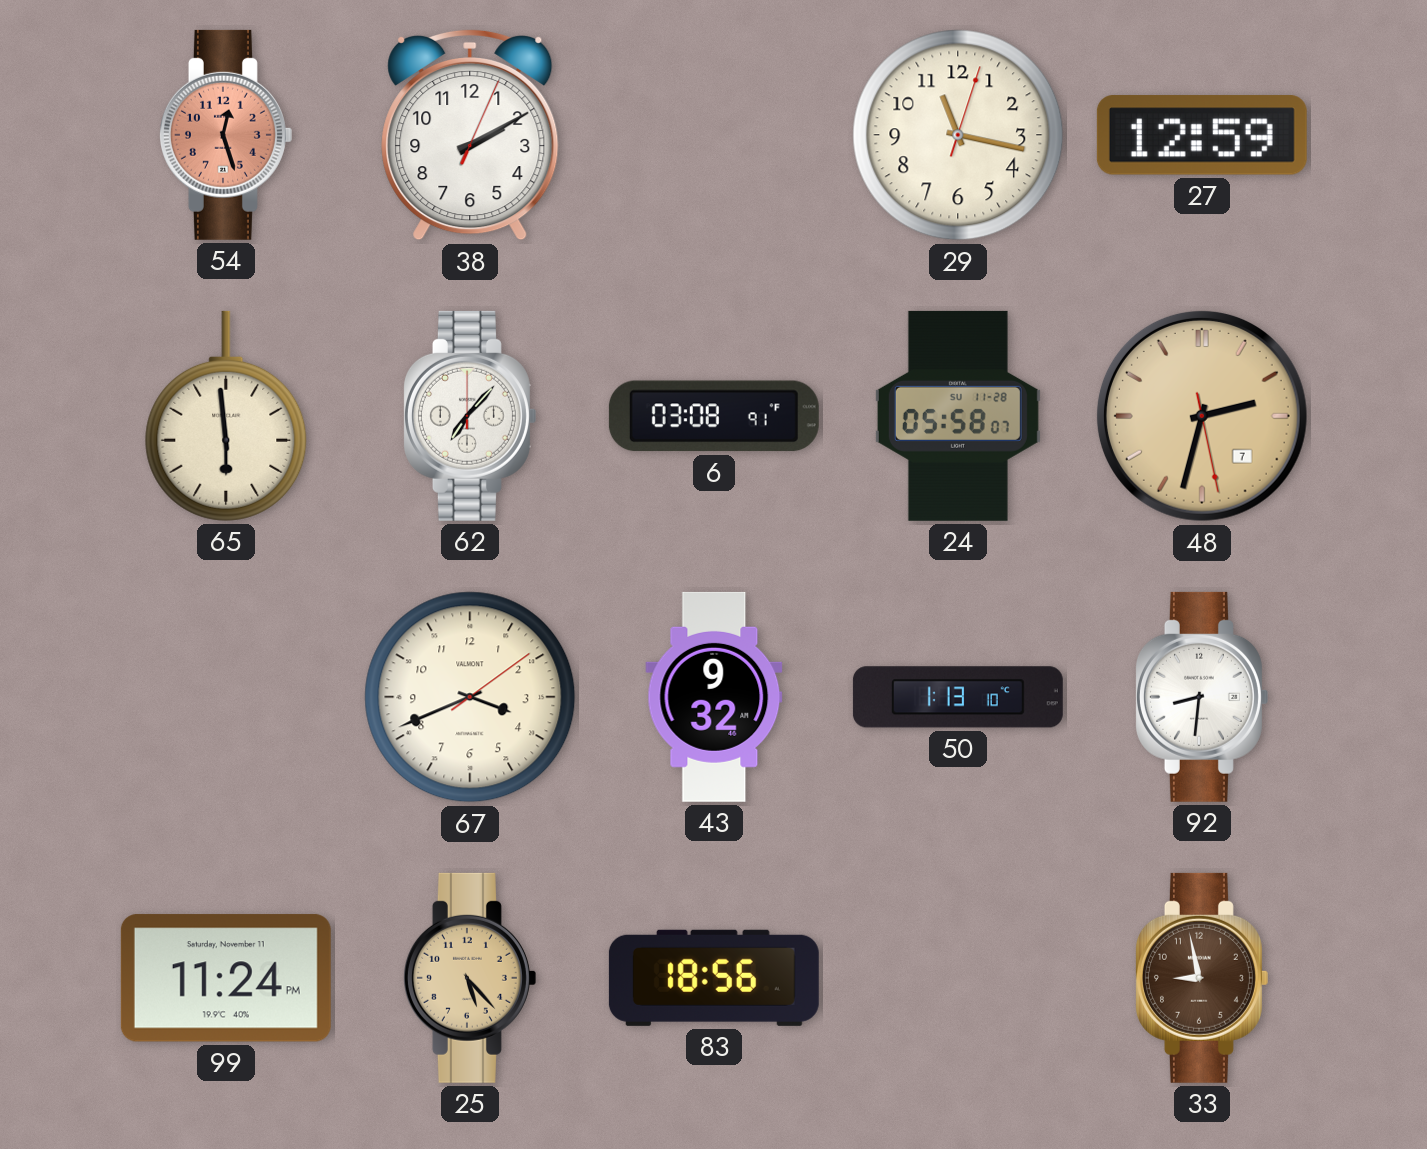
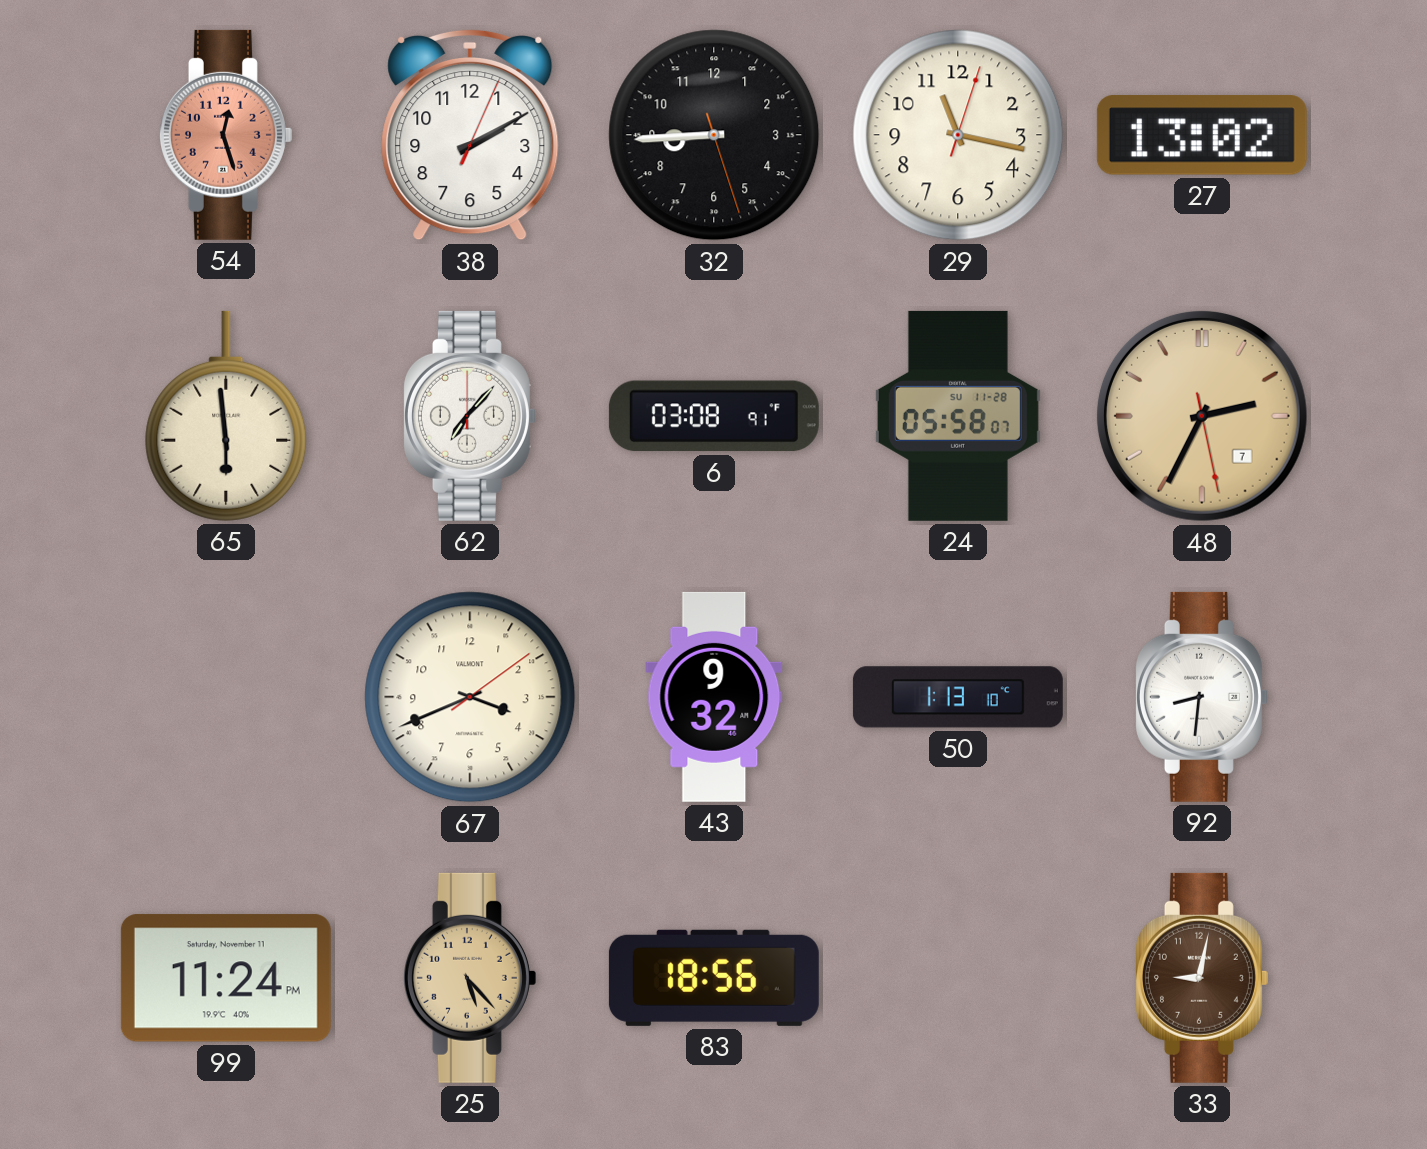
32: none -> 8:44 (714, 135)
27: 12:59 -> 13:02 (1202, 135)
48: 2:32 -> 2:34 (1202, 416)
33: 8:58 -> 9:02 (1201, 978)
